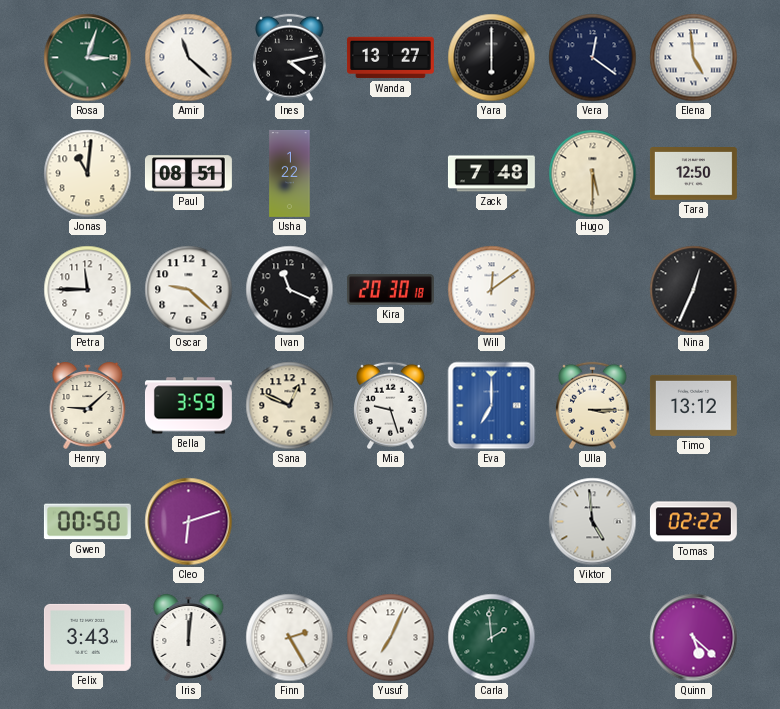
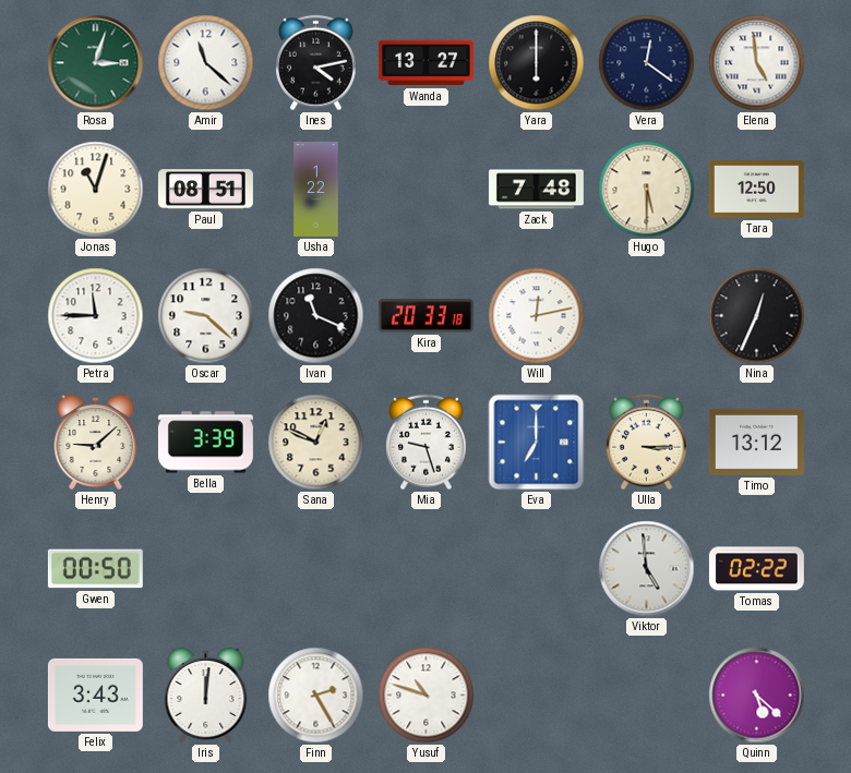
Jonas: 11:01 -> 11:03 (96, 190)
Kira: 20:30 -> 20:33 (425, 316)
Will: 12:09 -> 12:13 (537, 316)
Bella: 3:59 -> 3:39 (205, 443)
Cleo: 6:12 -> none (189, 522)
Yusuf: 7:04 -> 10:48 (427, 696)
Carla: 1:59 -> none (492, 638)
